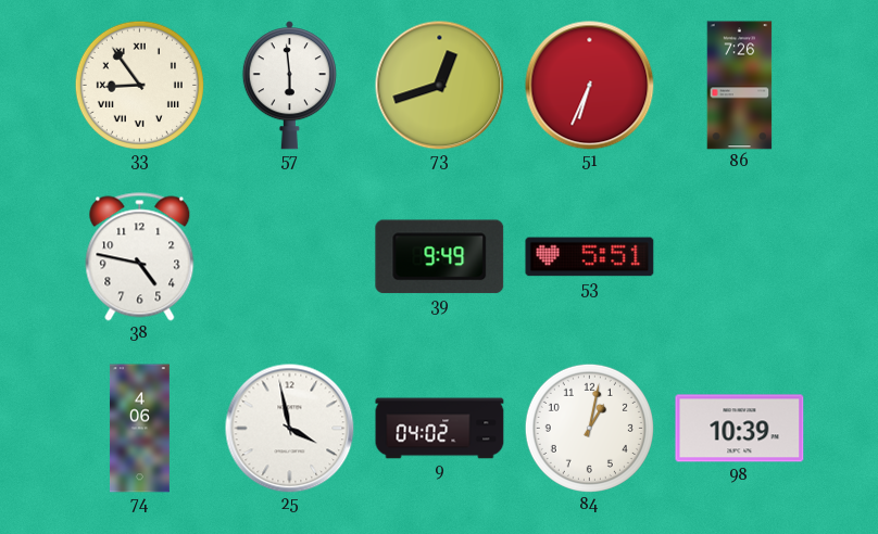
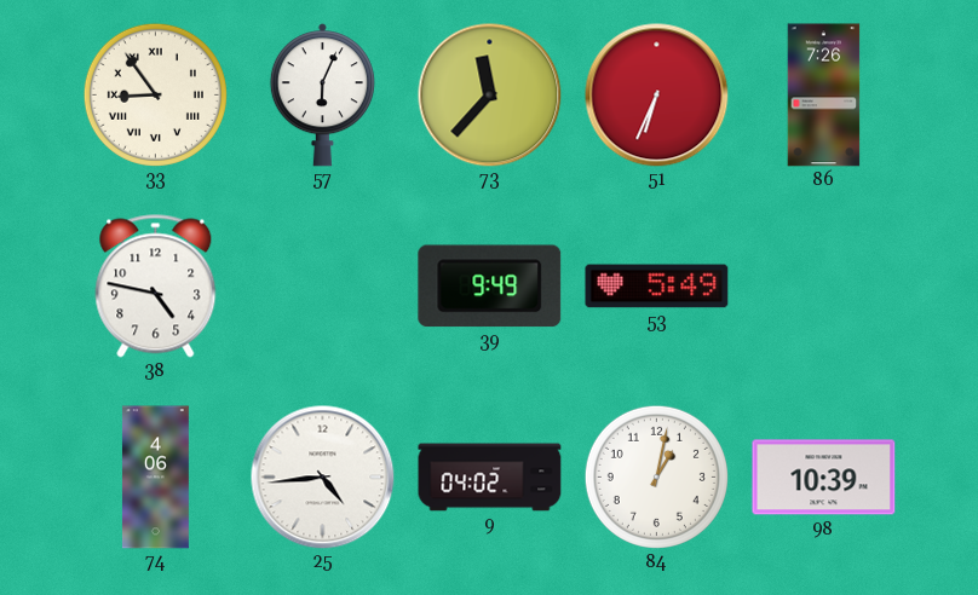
57: 5:59 -> 6:04 (322, 96)
73: 12:42 -> 11:37 (490, 96)
53: 5:51 -> 5:49 (657, 287)
25: 3:58 -> 4:44 (323, 478)
